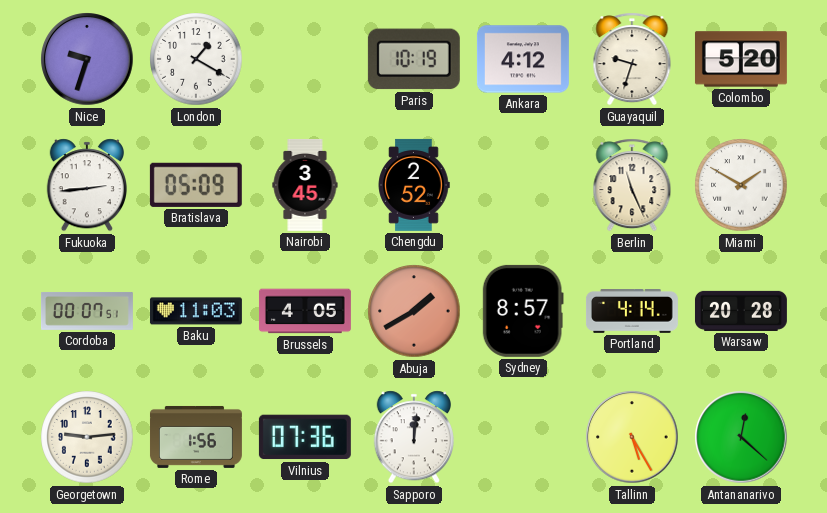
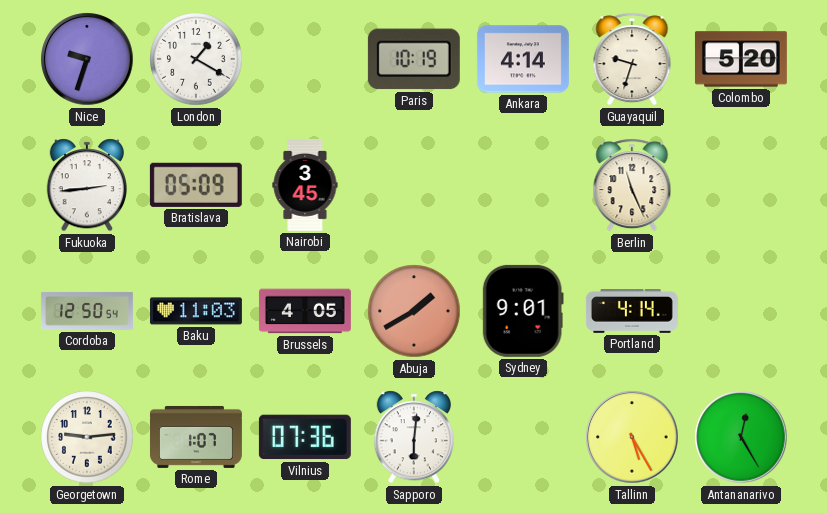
Ankara: 4:12 -> 4:14 (523, 59)
Chengdu: 2:52 -> none (414, 185)
Miami: 1:50 -> none (741, 185)
Cordoba: 00:07 -> 12:50 (87, 311)
Sydney: 8:57 -> 9:01 (523, 311)
Warsaw: 20:28 -> none (741, 311)
Rome: 1:56 -> 1:07 (196, 437)
Sapporo: 12:01 -> 6:01 (413, 437)
Antananarivo: 12:22 -> 12:25 (741, 437)
